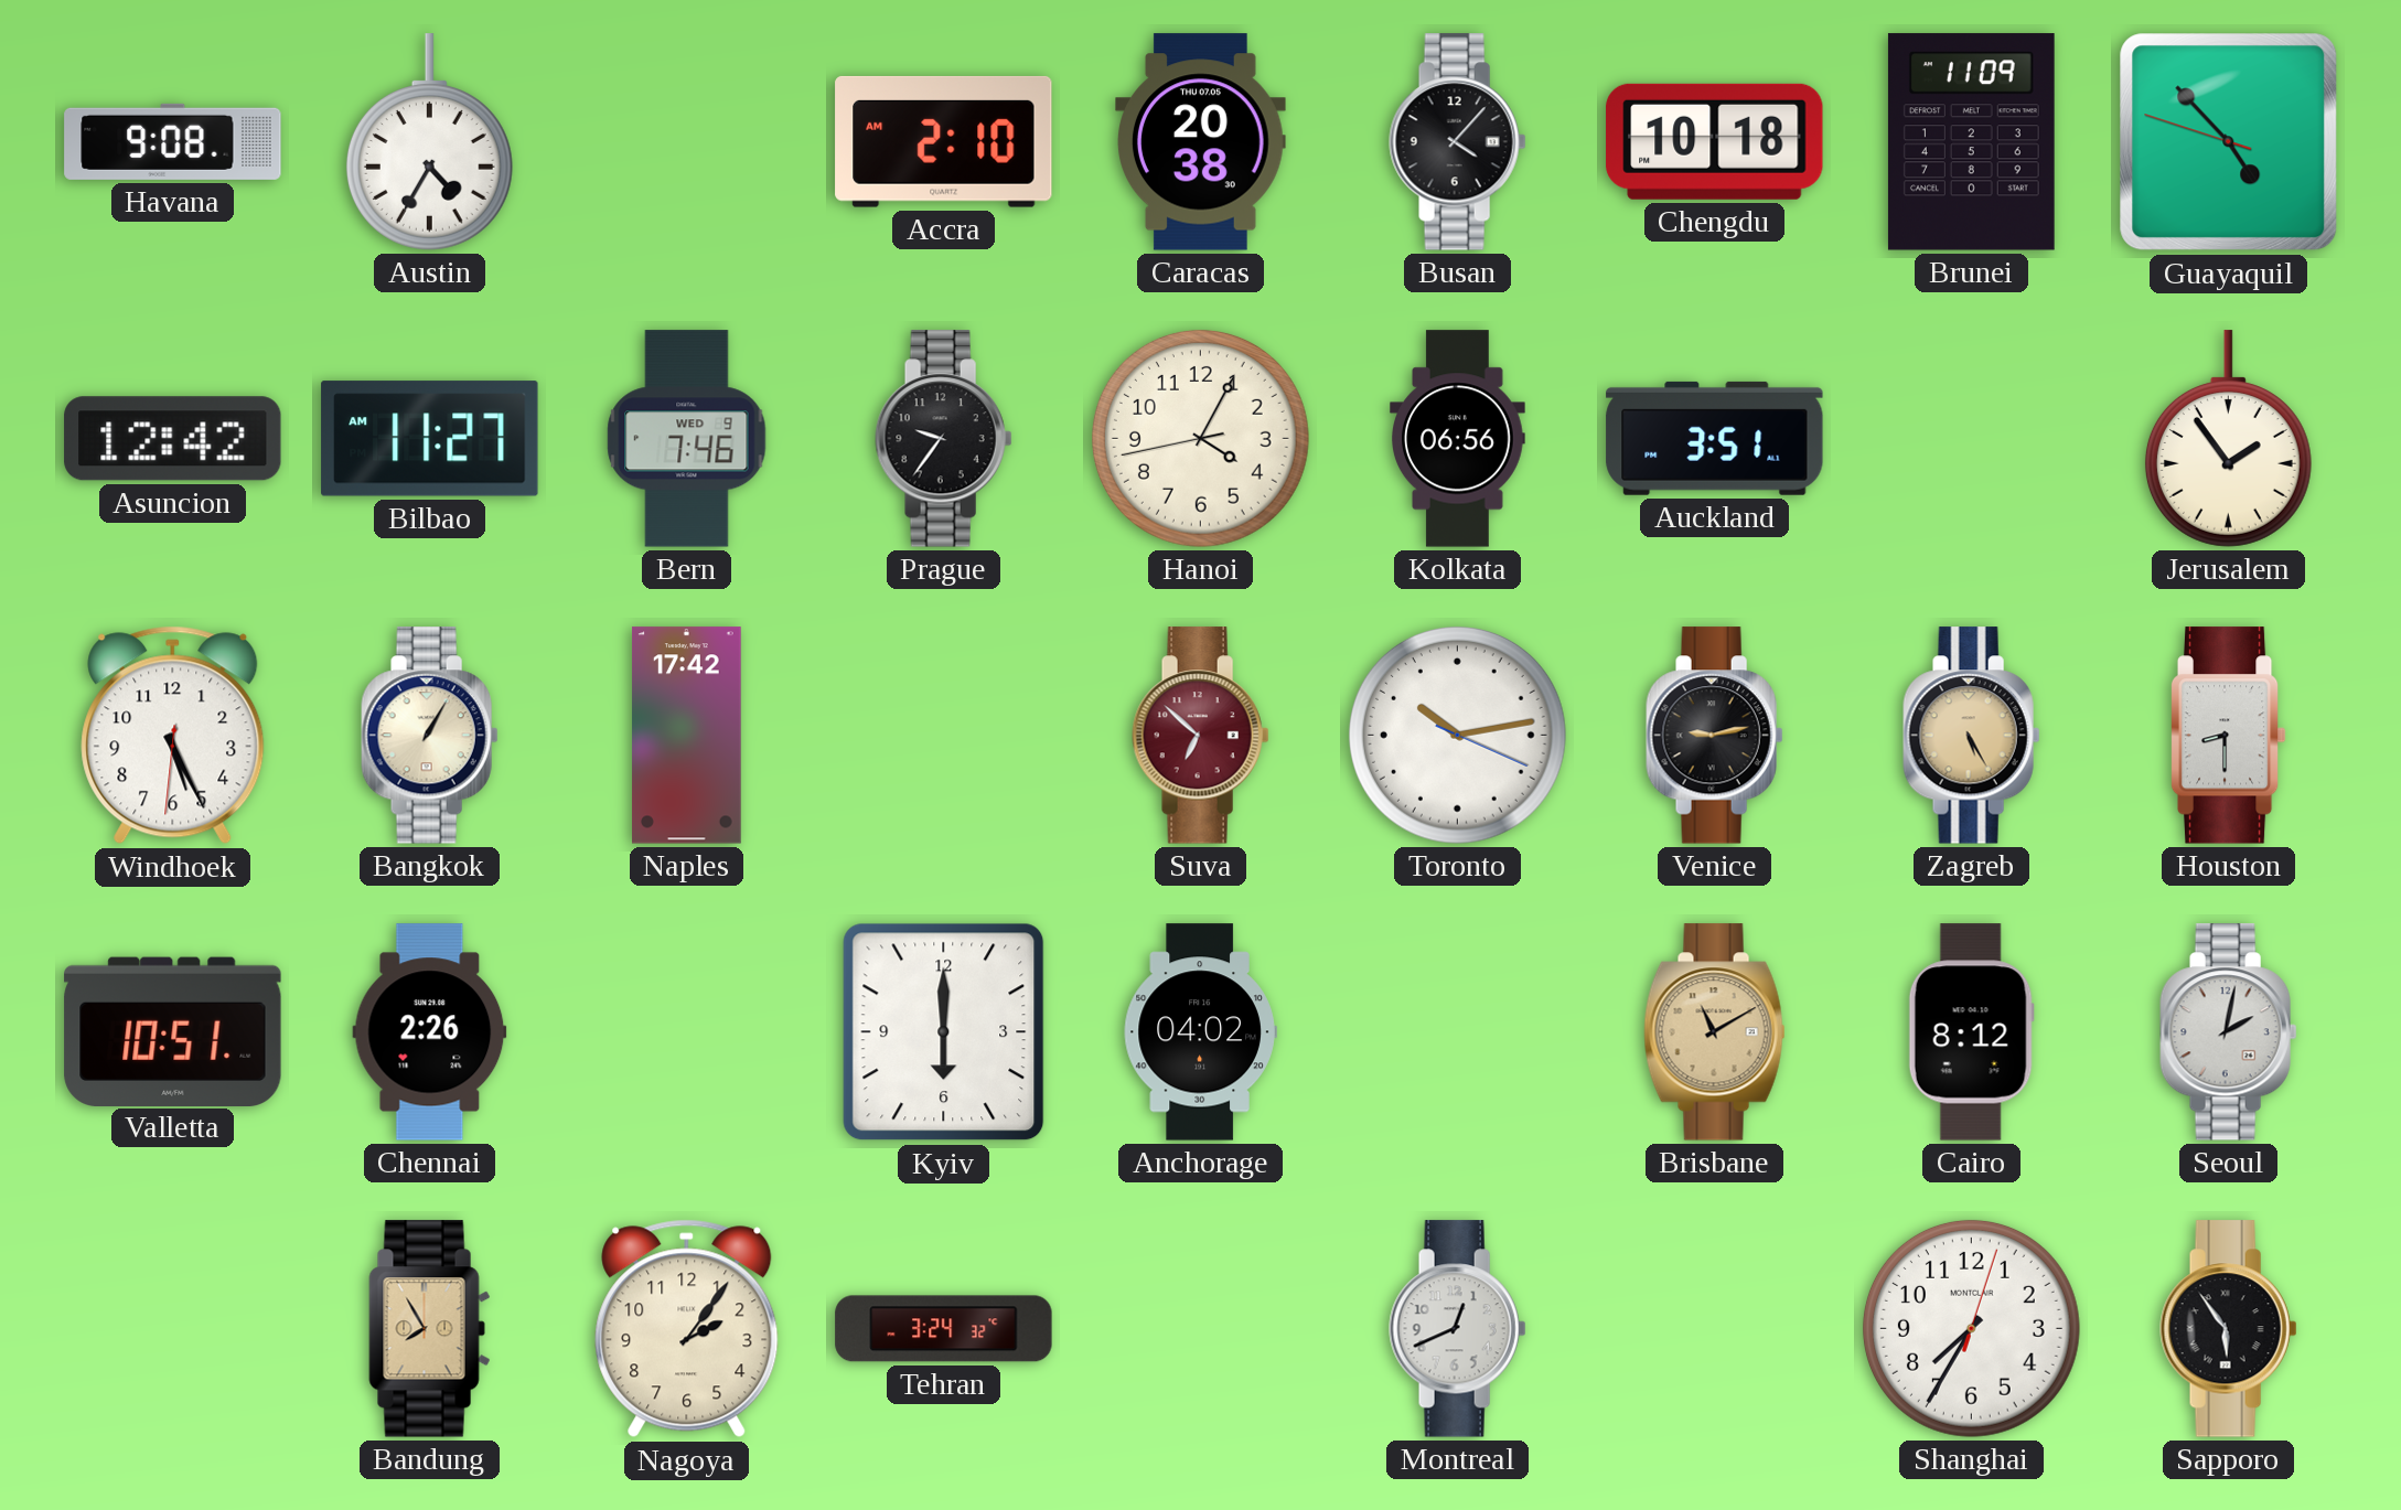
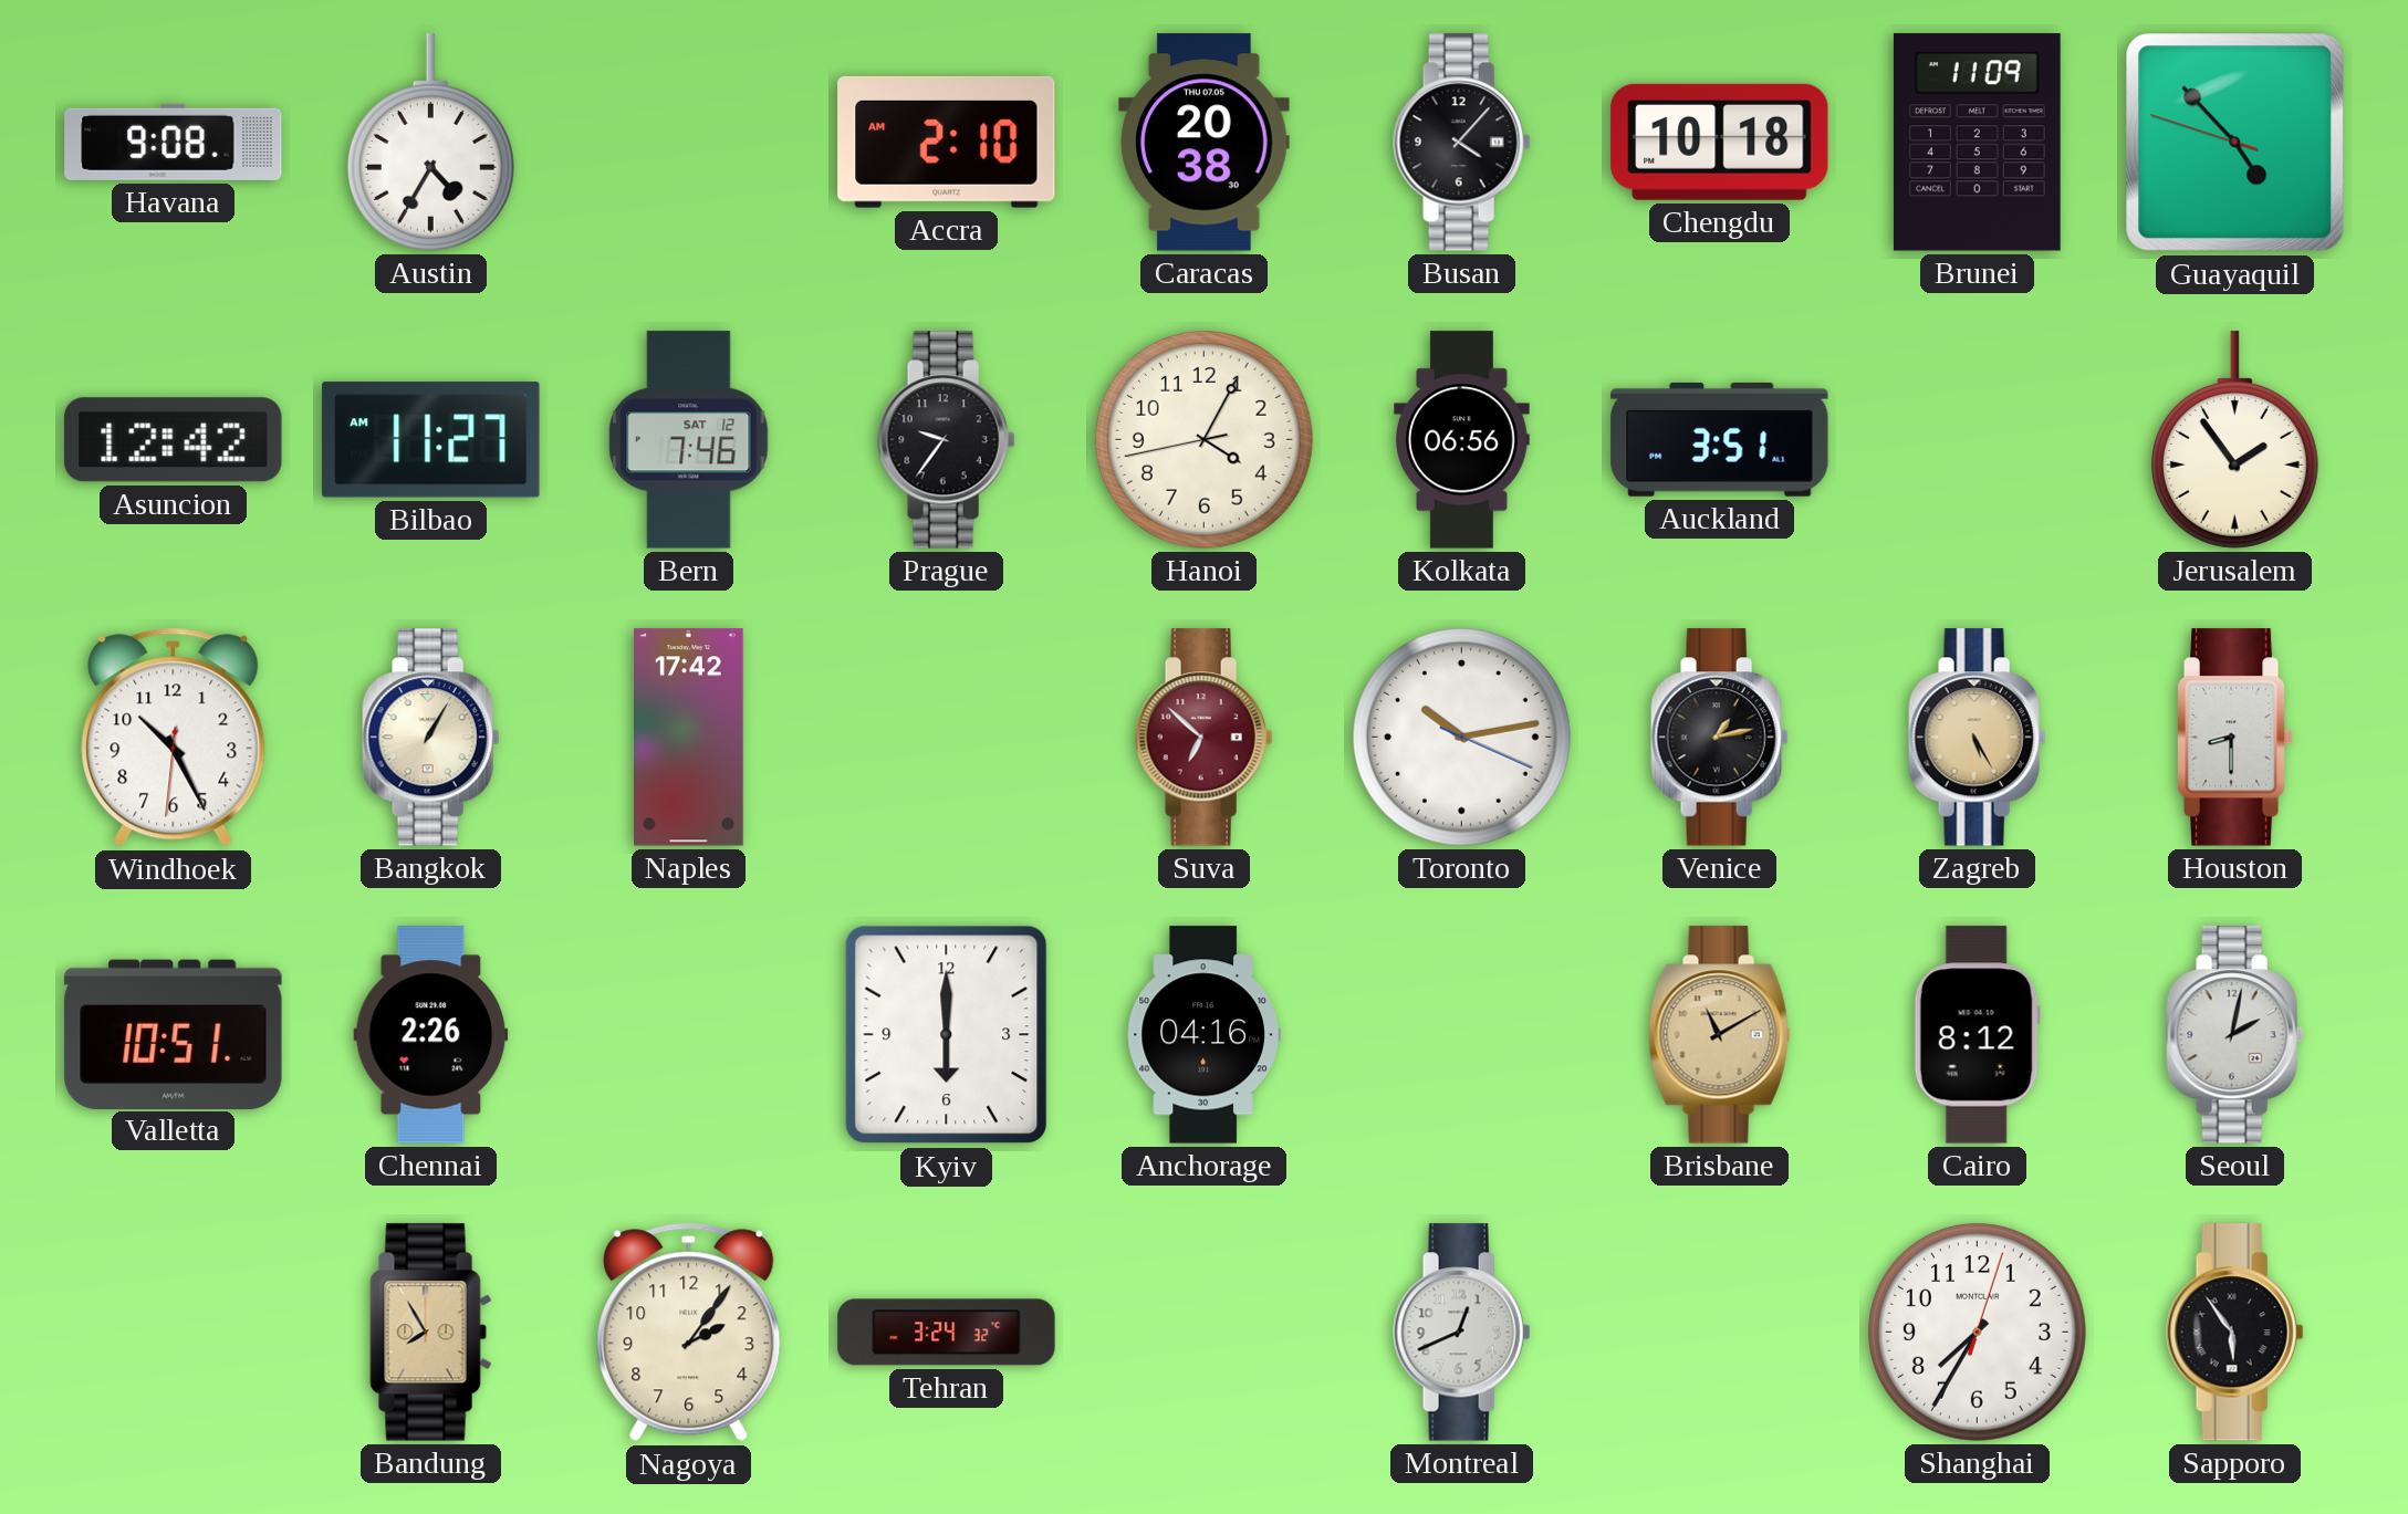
Bern date: WED 9 -> SAT 12 (689, 440)
Windhoek: 5:25 -> 10:25 (174, 738)
Venice: 9:13 -> 1:13 (1720, 738)
Anchorage: 04:02 -> 04:16 (1203, 1035)
